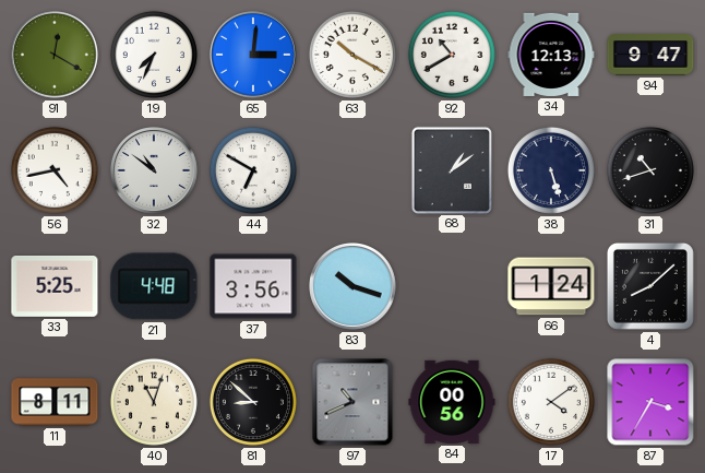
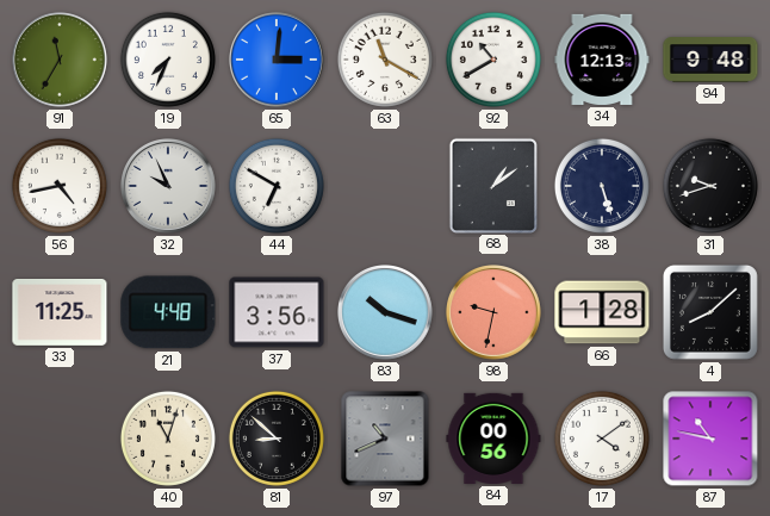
91: 12:20 -> 11:35 (61, 61)
63: 10:20 -> 11:20 (385, 60)
94: 9:47 -> 9:48 (710, 60)
32: 10:51 -> 9:56 (169, 187)
31: 10:42 -> 9:42 (710, 186)
33: 5:25 -> 11:25 (60, 313)
98: none -> 9:32 (495, 313)
66: 1:24 -> 1:28 (602, 312)
11: 8:11 -> none (55, 402)
87: 3:35 -> 10:47 (710, 439)
